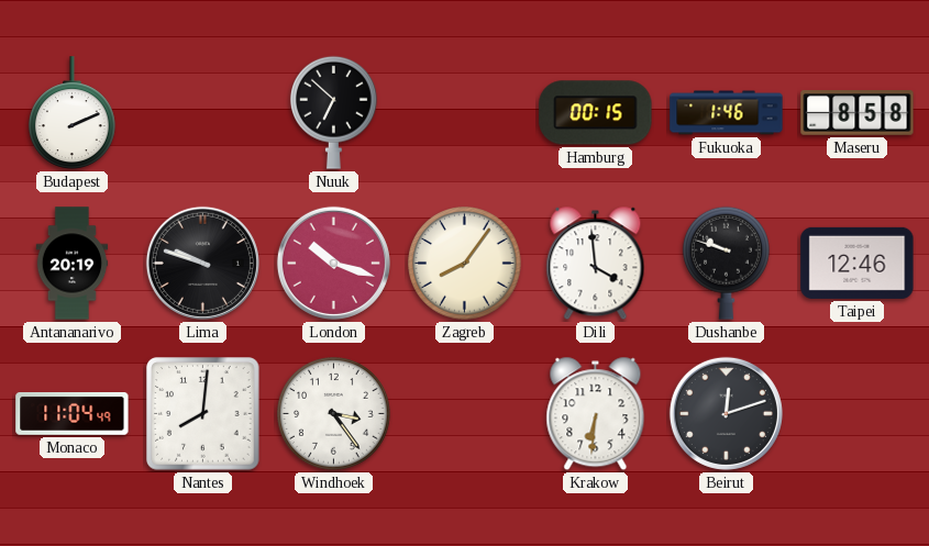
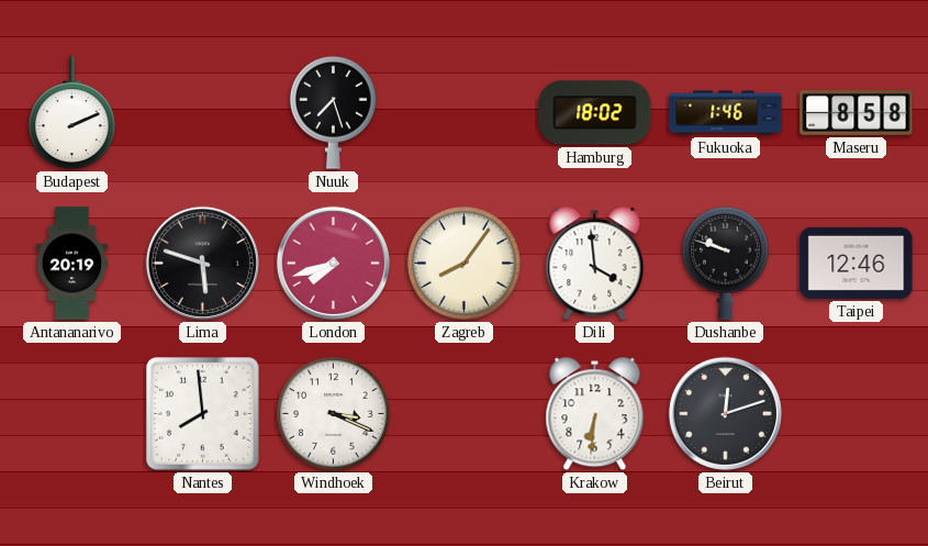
Nuuk: 6:52 -> 7:27 (333, 112)
Hamburg: 00:15 -> 18:02 (595, 113)
Lima: 9:48 -> 5:48 (202, 263)
London: 10:18 -> 7:42 (333, 263)
Monaco: 11:04 -> none (73, 414)
Nantes: 8:01 -> 7:59 (203, 414)
Windhoek: 3:24 -> 3:19 (334, 414)
